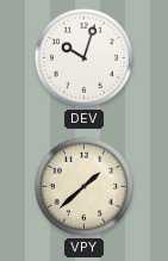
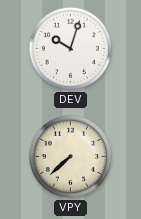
VPY: 1:38 -> 7:38 (70, 156)
